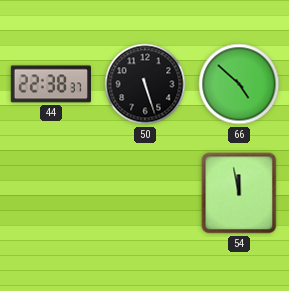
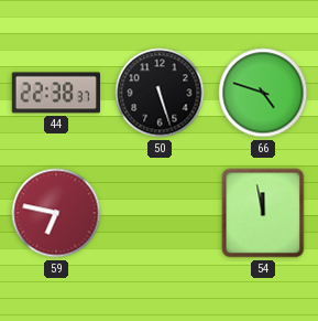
66: 4:52 -> 4:48 (263, 93)
59: none -> 6:47 (56, 213)
